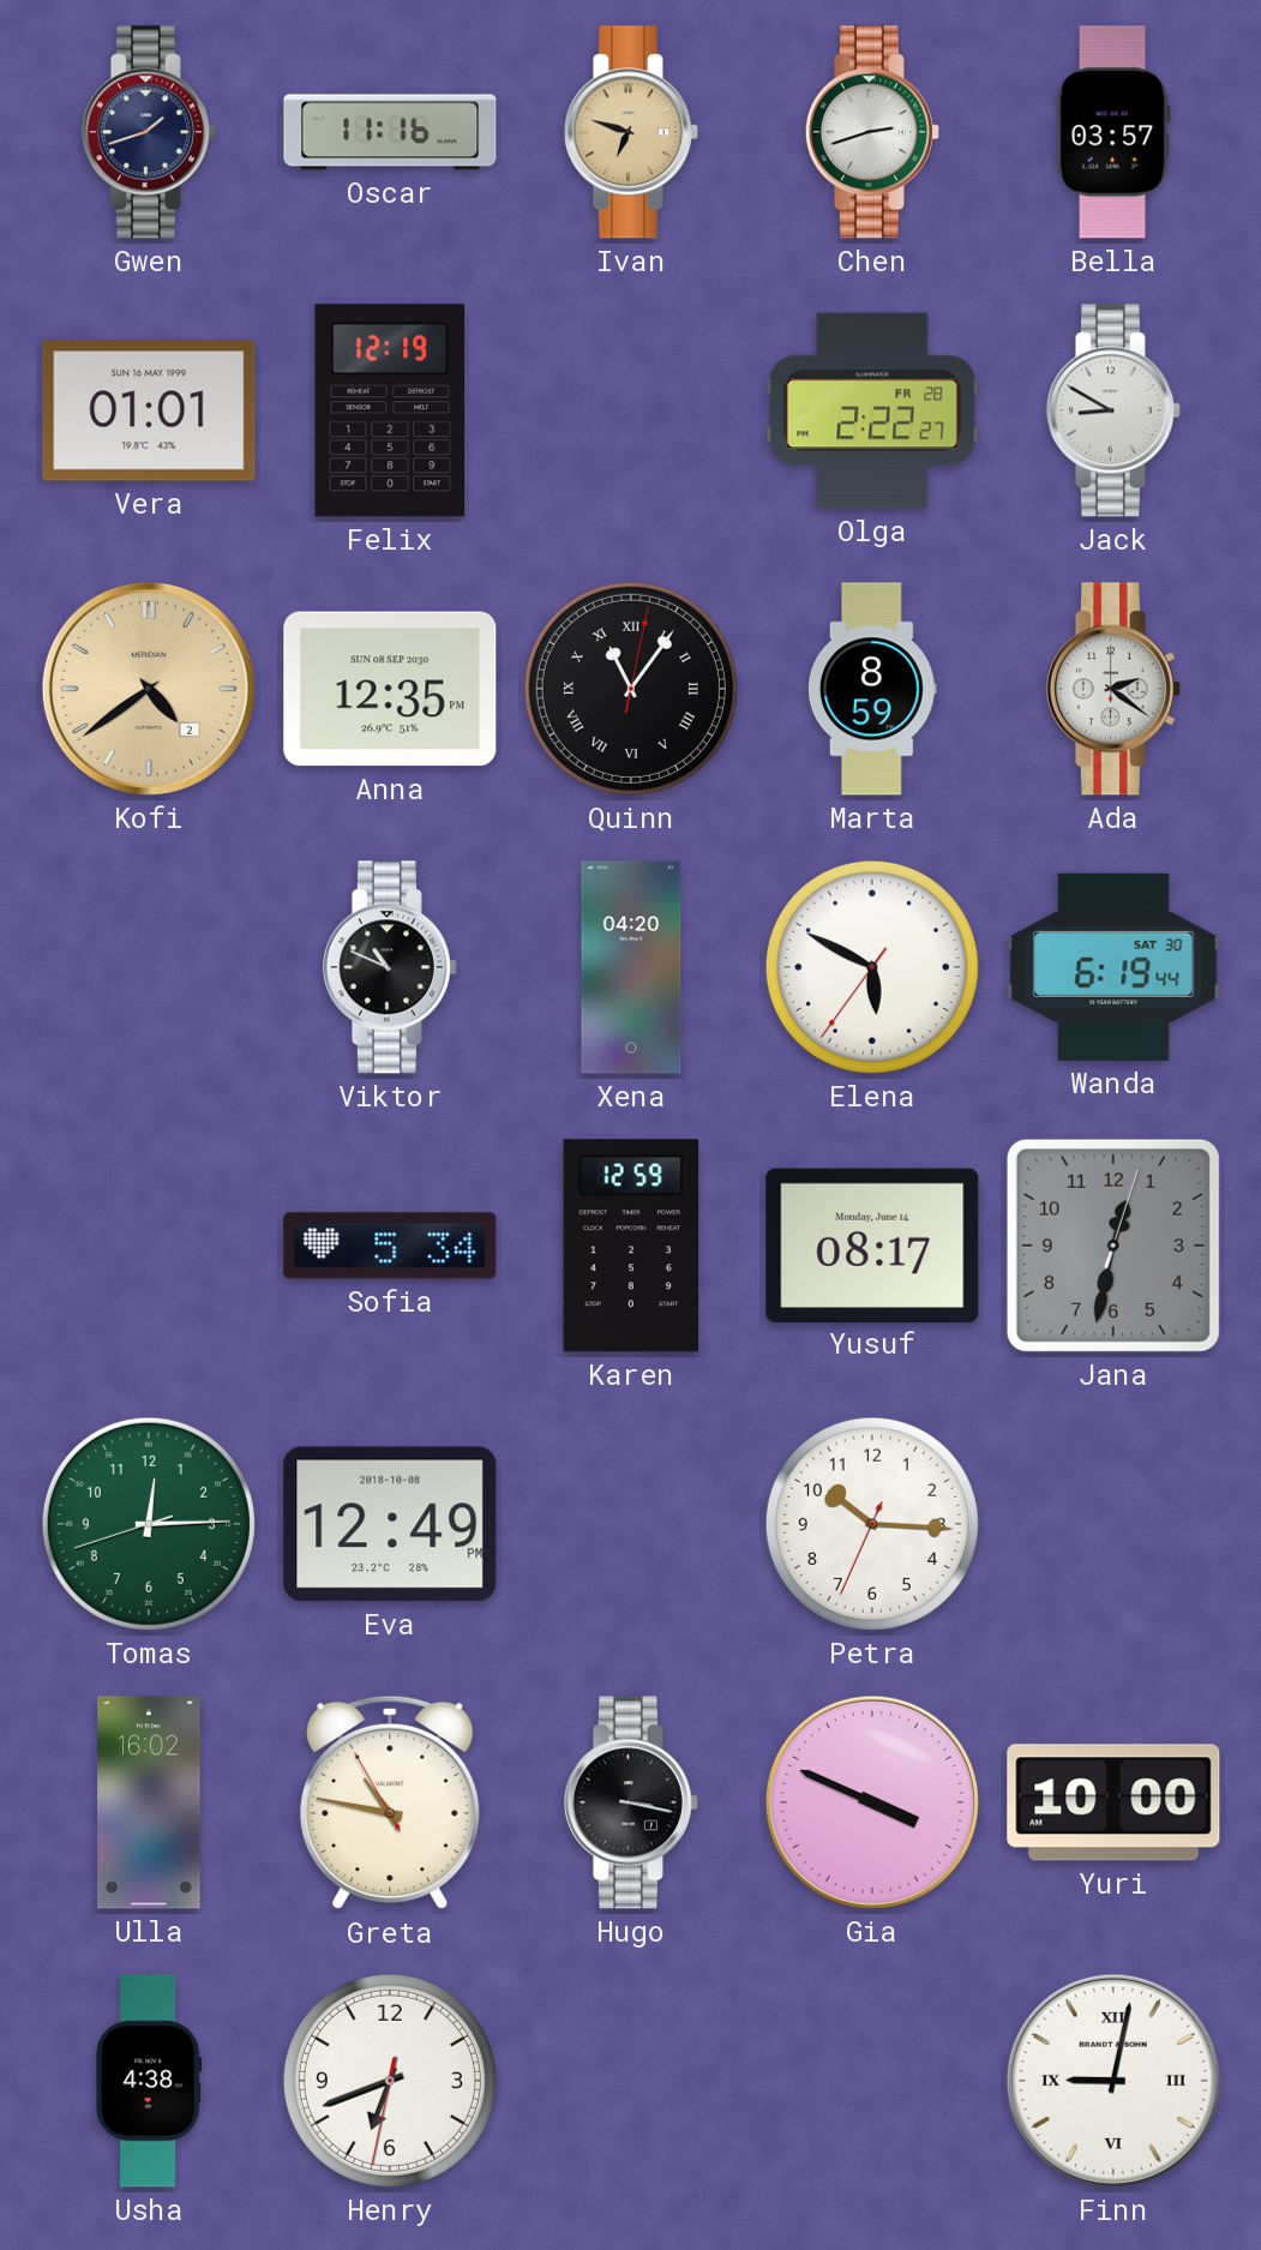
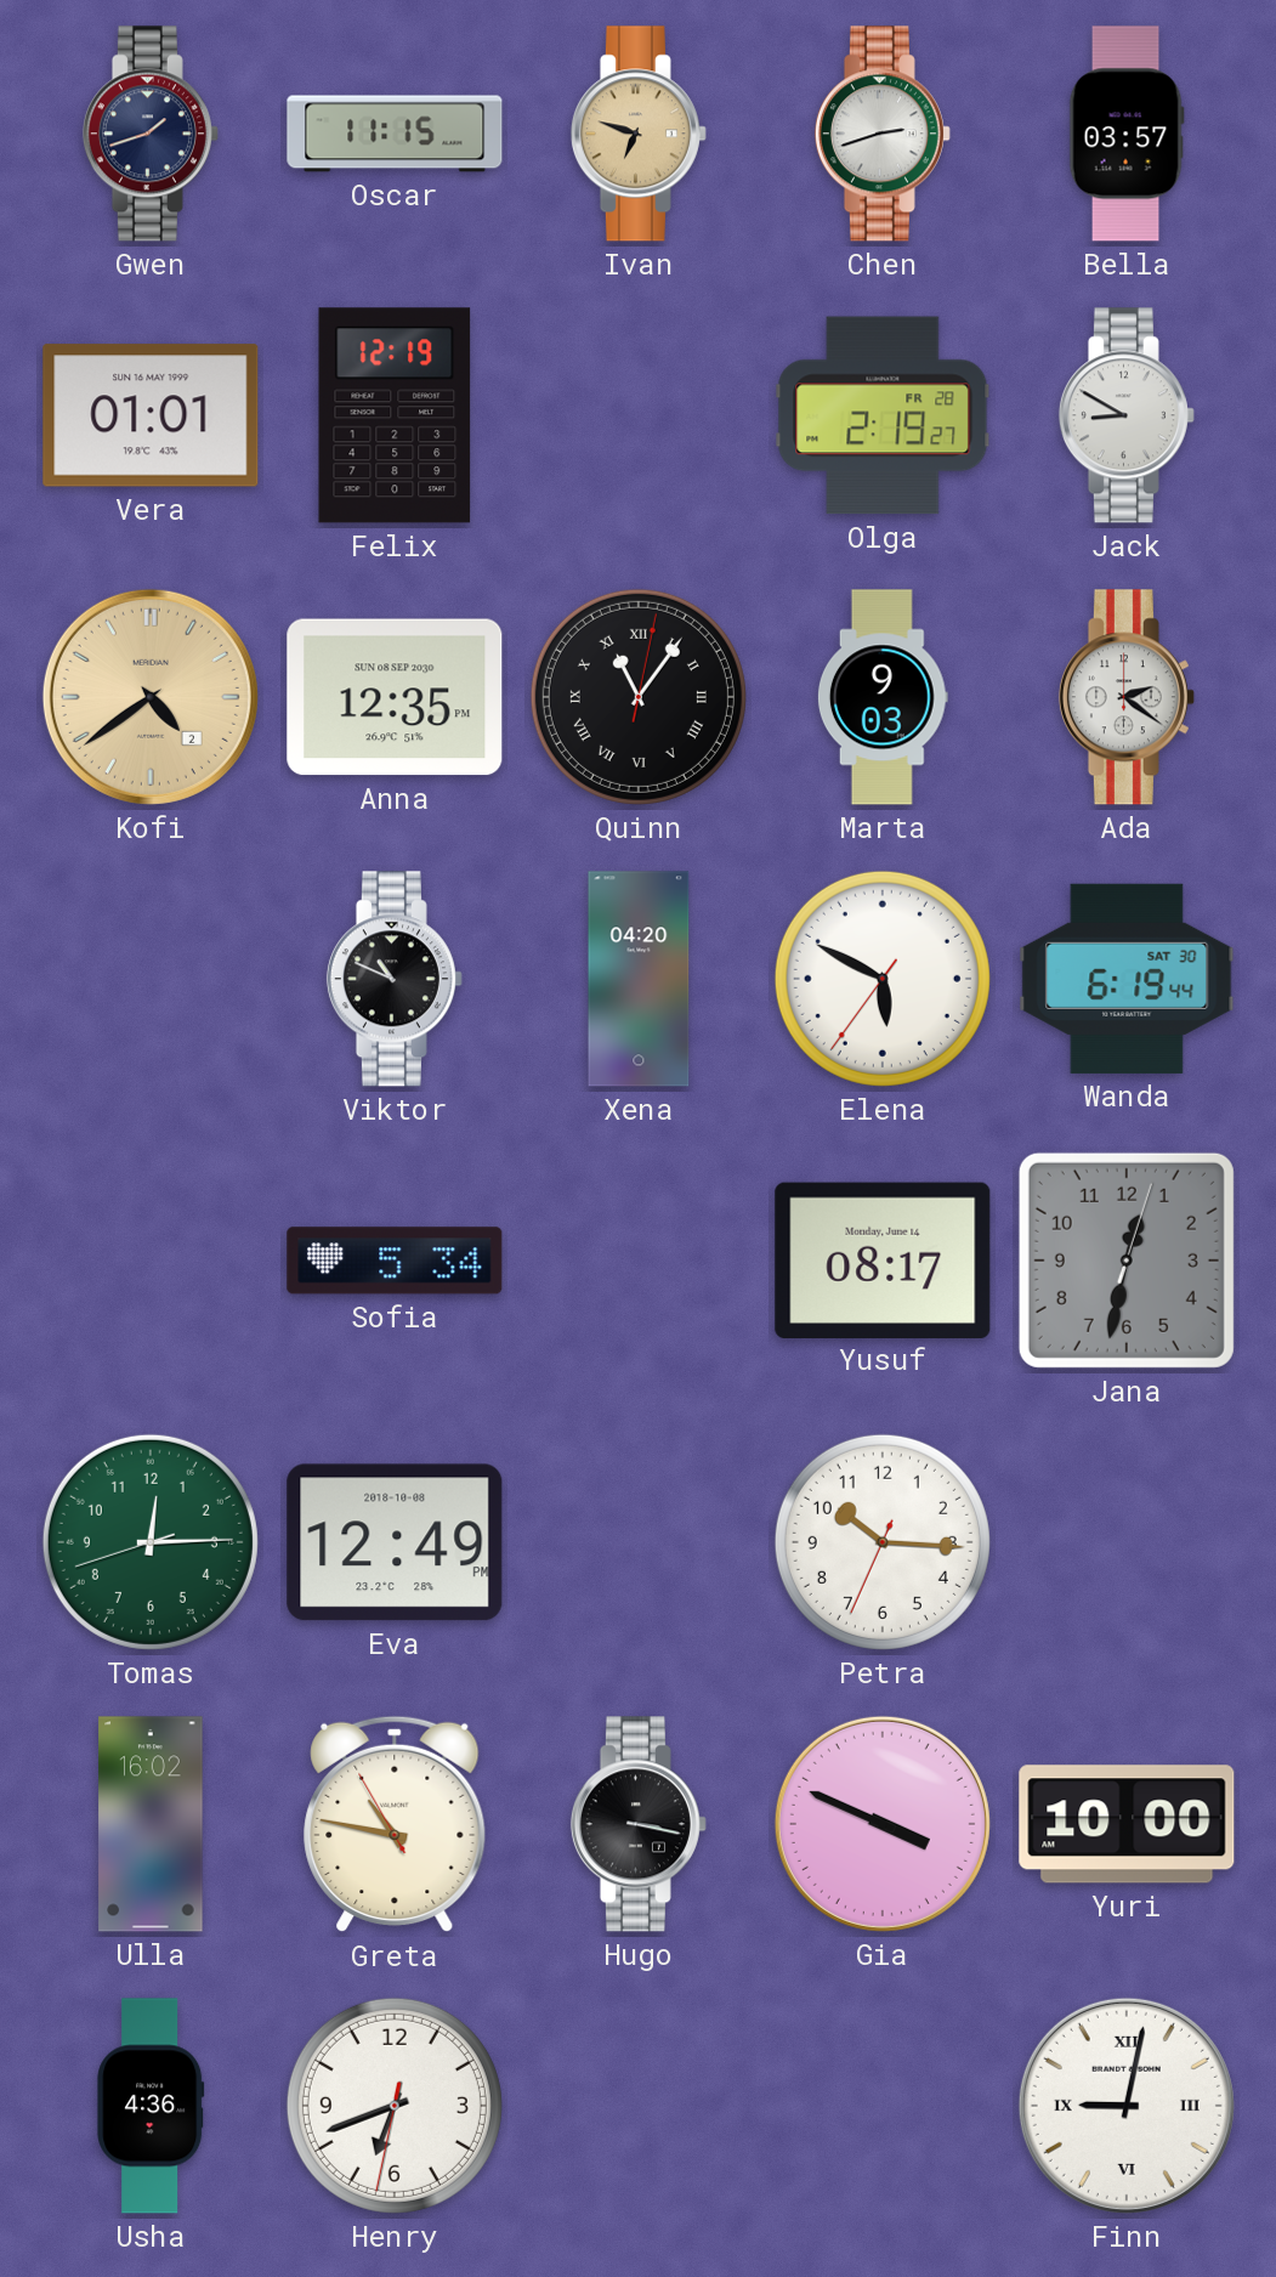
Oscar: 11:16 -> 11:15 (395, 134)
Olga: 2:22 -> 2:19 (883, 415)
Marta: 8:59 -> 9:03 (883, 697)
Karen: 12:59 -> none (631, 1246)
Usha: 4:38 -> 4:36 (151, 2106)
